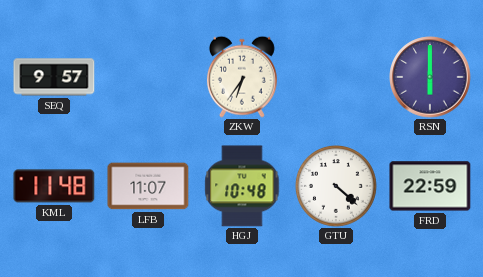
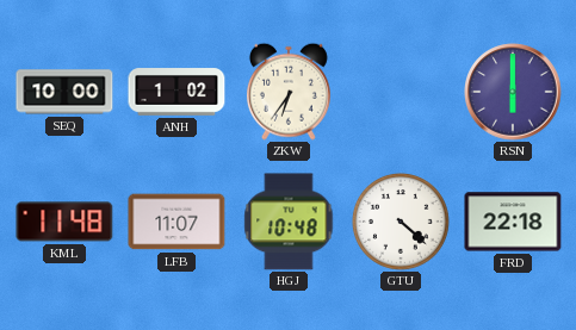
SEQ: 9:57 -> 10:00 (64, 92)
ANH: none -> 1:02 (176, 92)
FRD: 22:59 -> 22:18 (513, 222)
